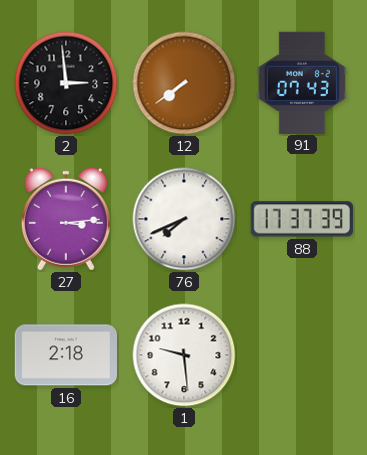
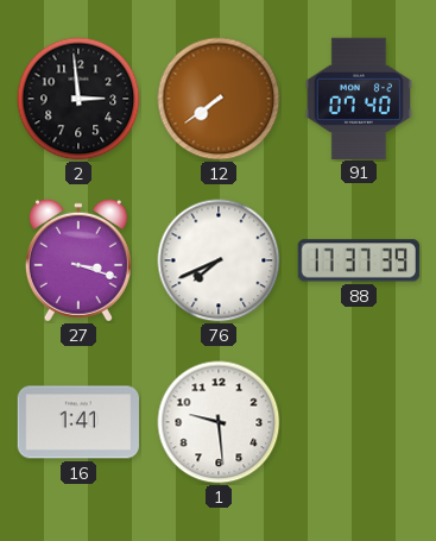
91: 07:43 -> 07:40 (359, 97)
27: 3:14 -> 3:18 (78, 260)
16: 2:18 -> 1:41 (78, 422)
